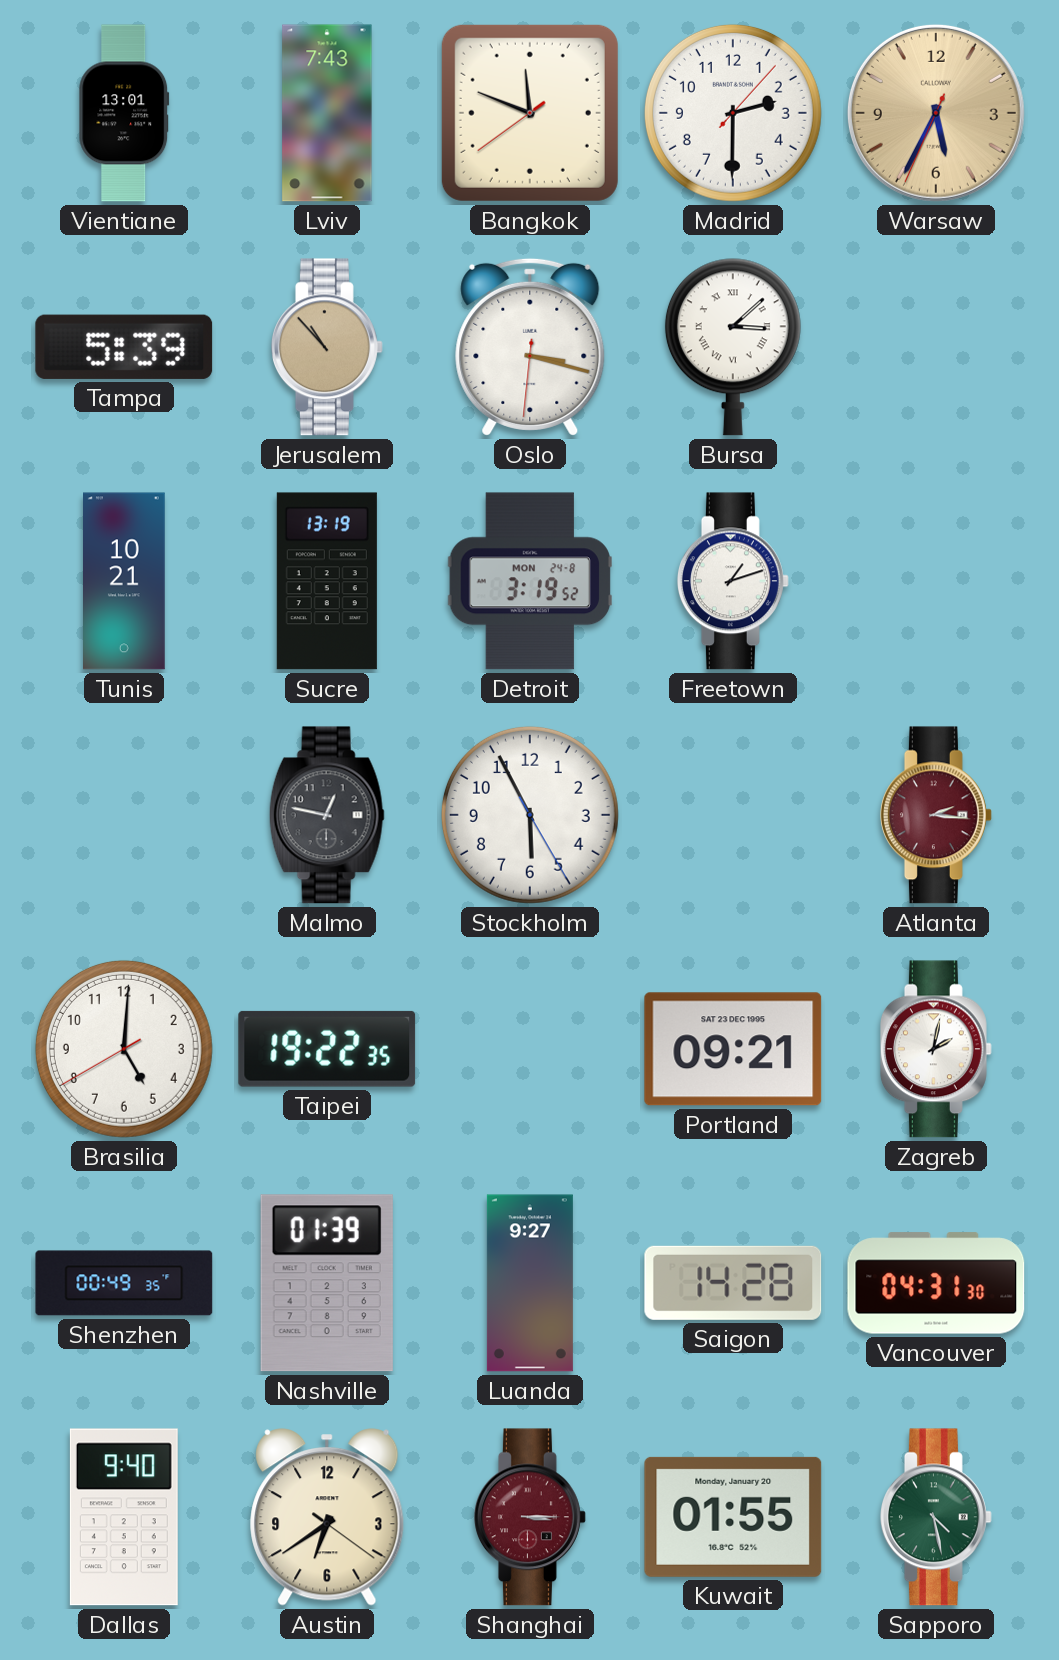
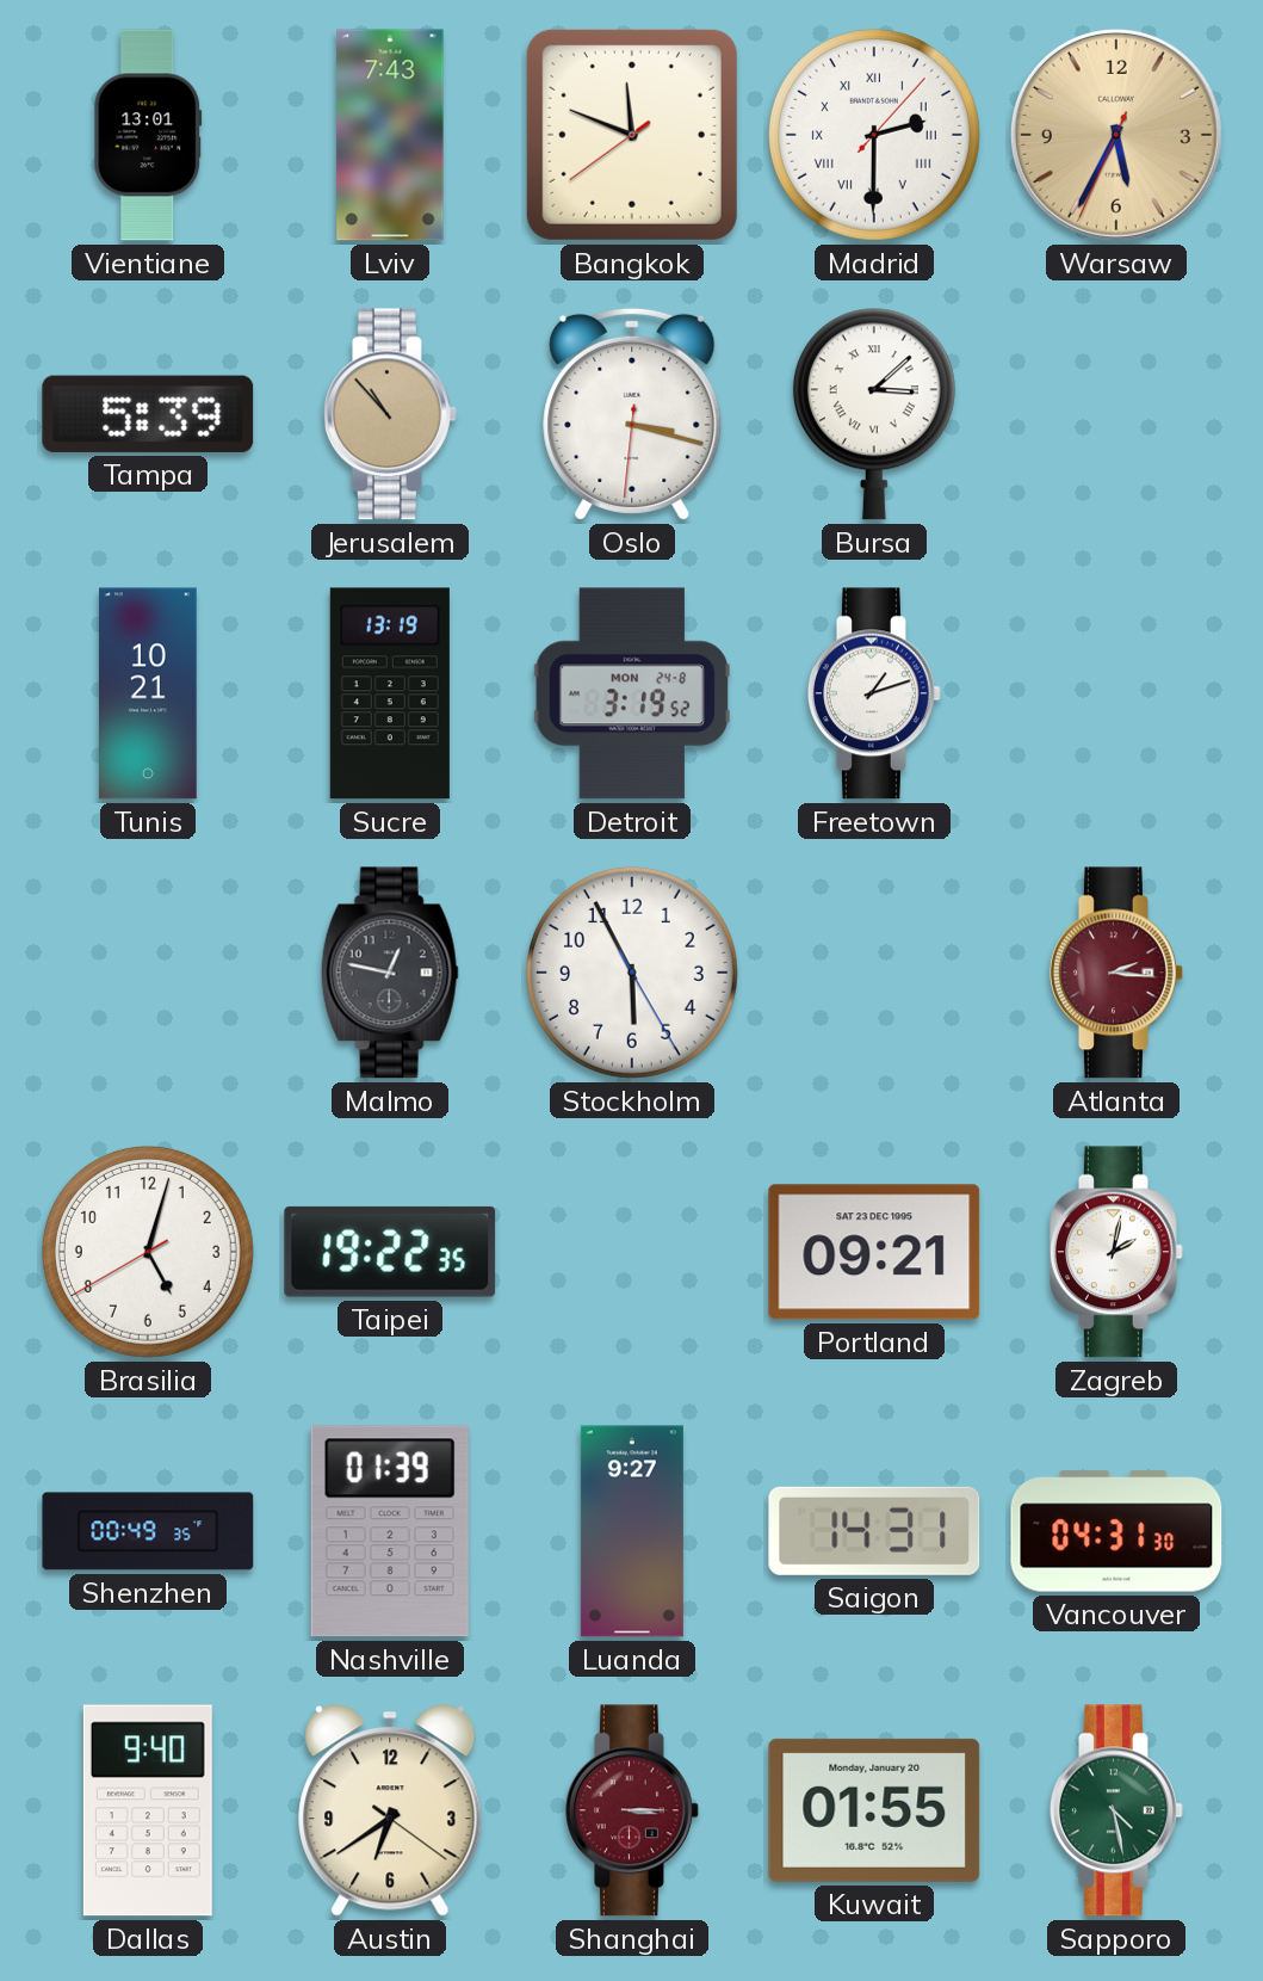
Madrid numerals: Arabic -> Roman (874, 135)
Brasilia: 5:00 -> 5:02 (148, 1252)
Saigon: 14:28 -> 14:31 (874, 1531)
